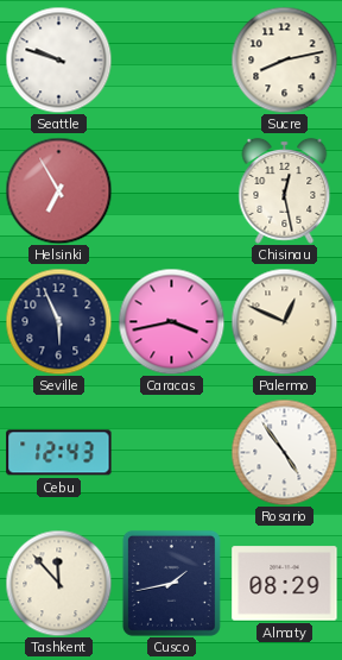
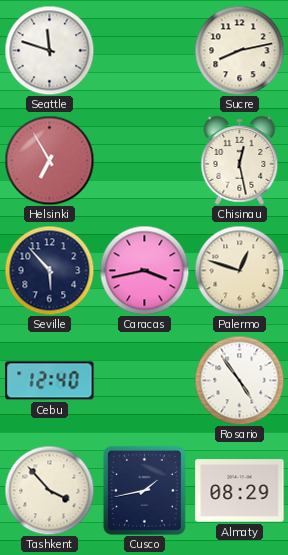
Seattle: 9:48 -> 11:48 (49, 50)
Seville: 5:56 -> 5:53 (49, 270)
Palermo: 12:49 -> 12:48 (239, 270)
Cebu: 12:43 -> 12:40 (50, 381)
Tashkent: 11:53 -> 3:53 (49, 490)
